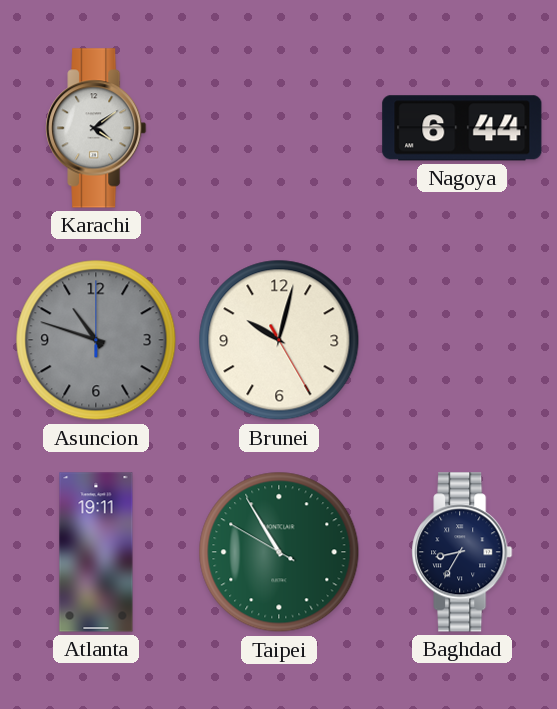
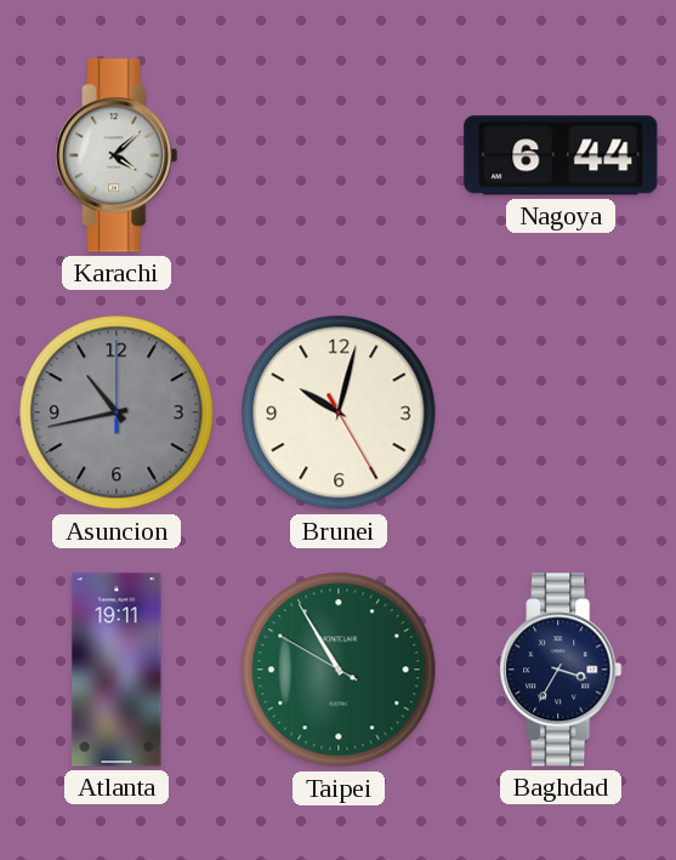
Karachi: 4:09 -> 4:08 (117, 155)
Asuncion: 10:48 -> 10:43 (117, 412)
Baghdad: 8:35 -> 3:35 (561, 670)
